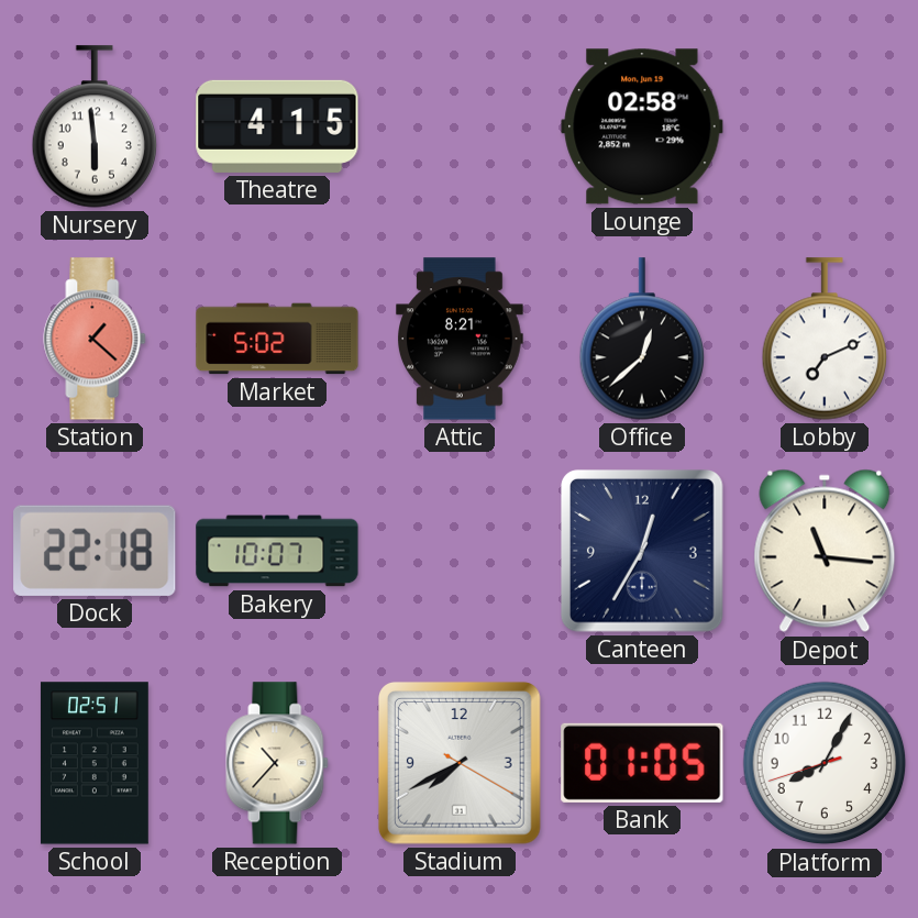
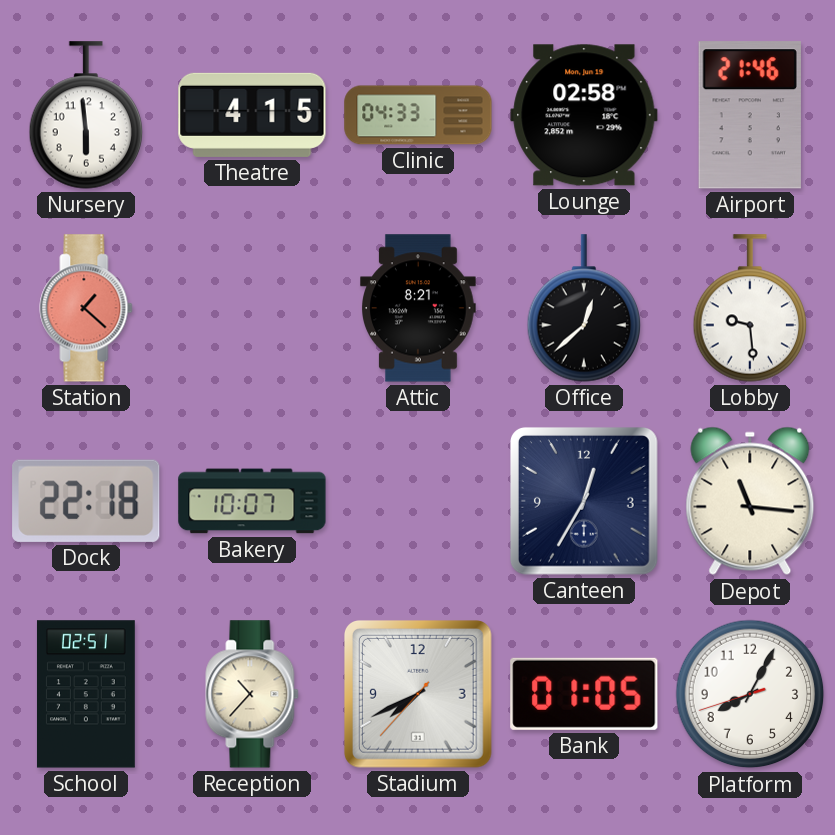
Clinic: none -> 04:33 (418, 115)
Airport: none -> 21:46 (750, 115)
Market: 5:02 -> none (277, 339)
Lobby: 7:11 -> 9:29 (750, 308)
Stadium: 7:40:20 -> 7:40:37 (419, 695)
